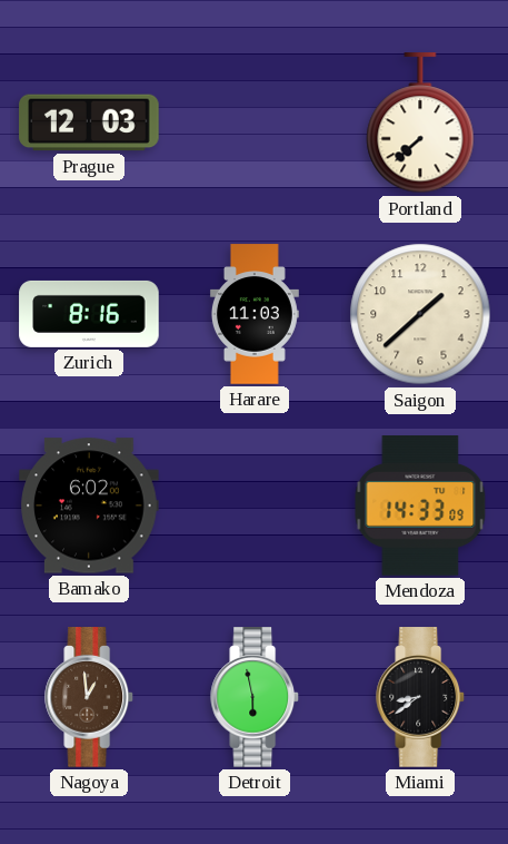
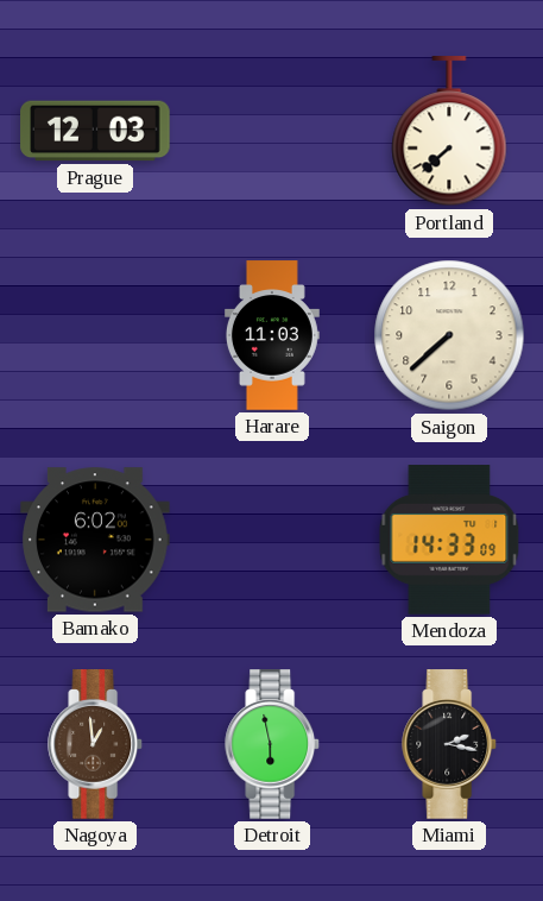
Zurich: 8:16 -> none (89, 314)
Saigon: 1:38 -> 7:38 (449, 335)
Miami: 8:39 -> 2:17 (450, 744)
